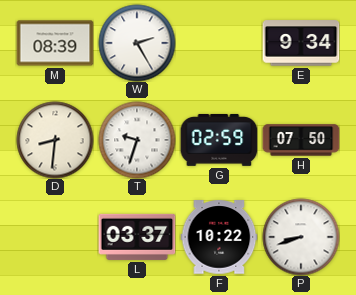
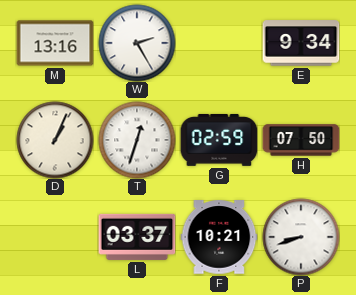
M: 08:39 -> 13:16 (55, 43)
D: 8:31 -> 1:04 (55, 140)
T: 9:33 -> 12:33 (137, 140)
F: 10:22 -> 10:21 (219, 237)
